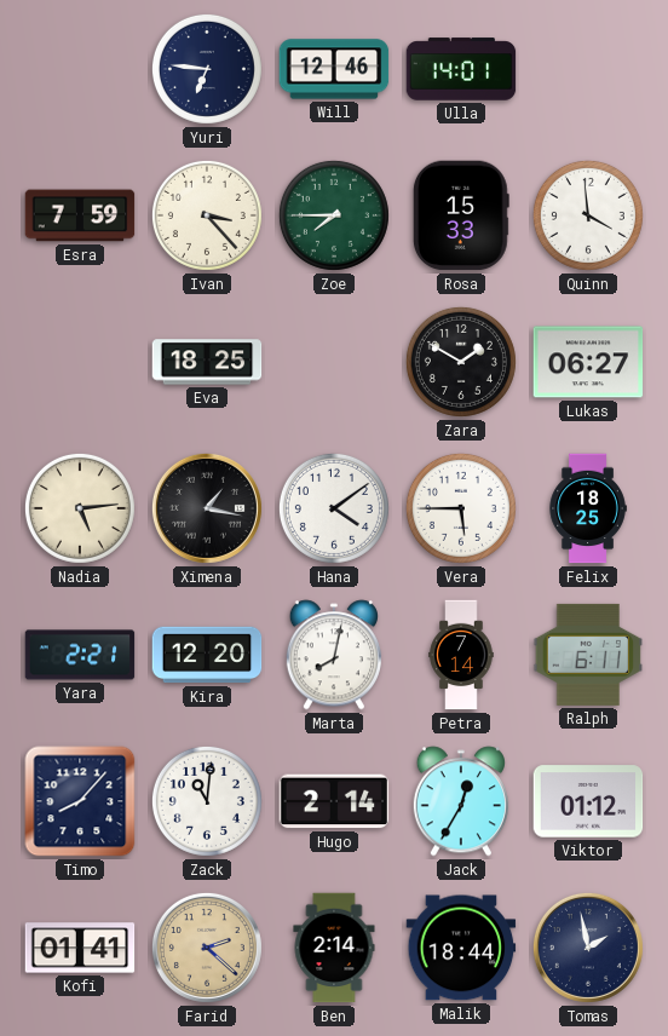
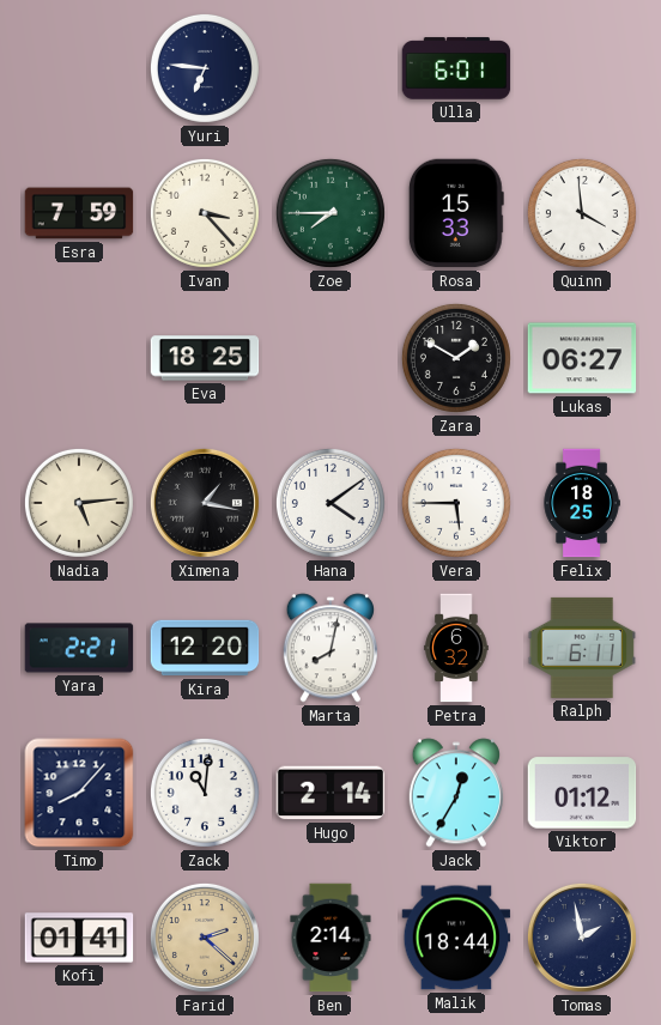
Will: 12:46 -> none (334, 69)
Ulla: 14:01 -> 6:01 (456, 68)
Petra: 7:14 -> 6:32 (456, 648)
